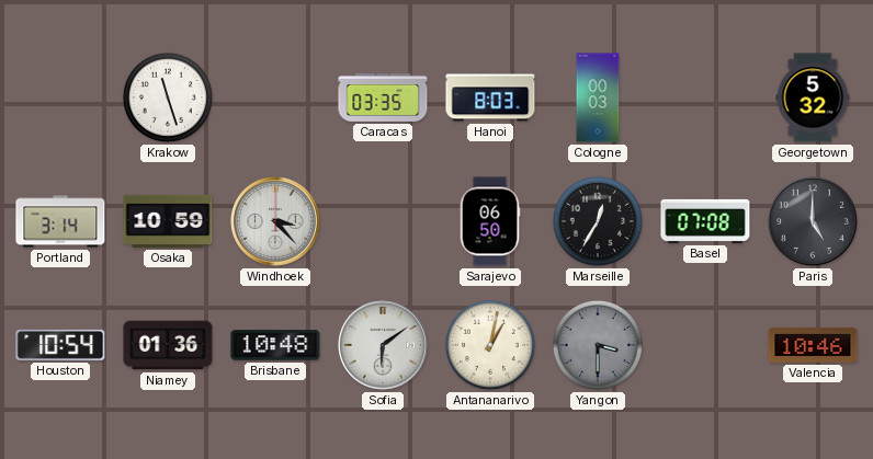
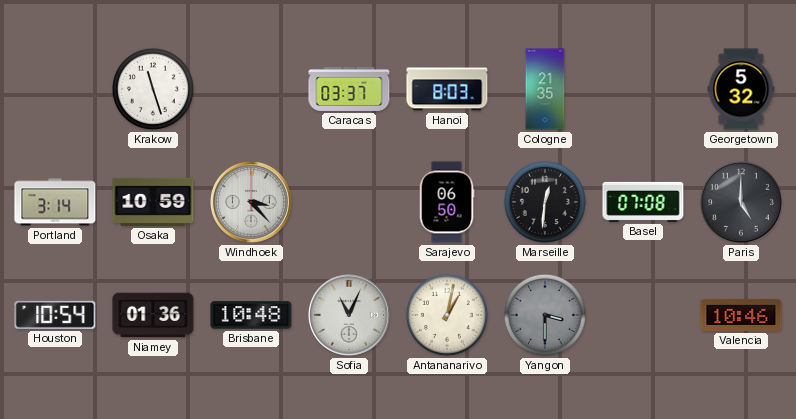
Caracas: 03:35 -> 03:37 (349, 89)
Cologne: 00:03 -> 21:35 (545, 89)
Marseille: 12:35 -> 12:31 (545, 202)
Sofia: 6:09 -> 11:04 (350, 316)
